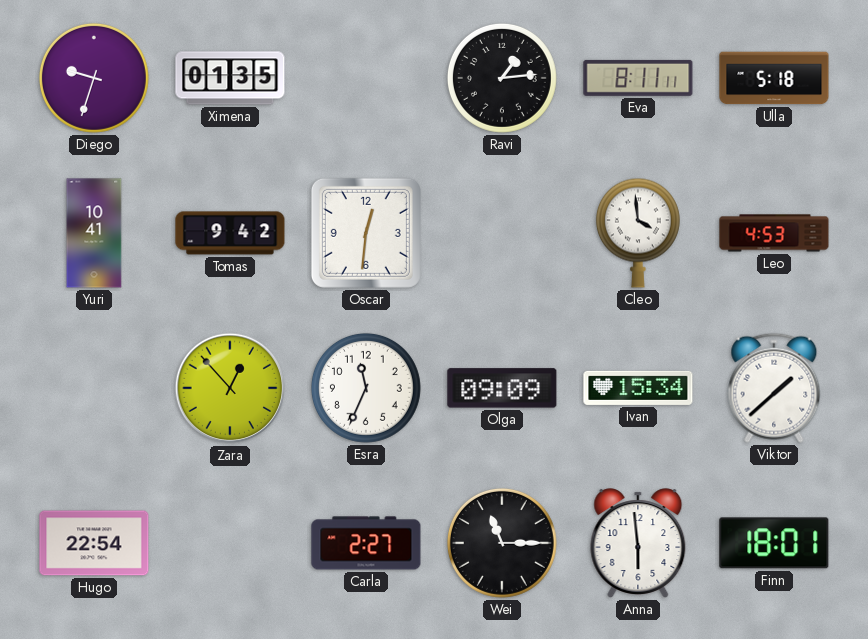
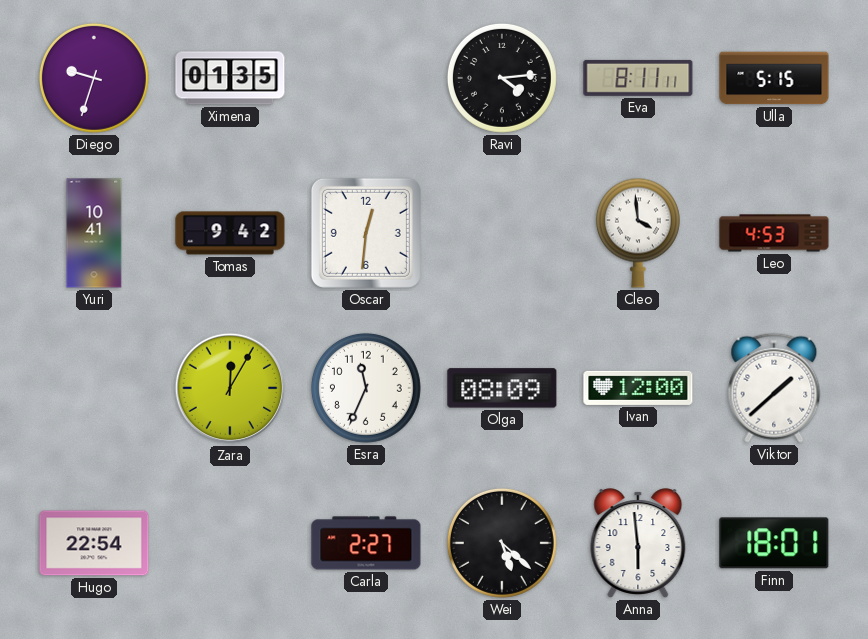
Ravi: 1:14 -> 4:14 (502, 78)
Ulla: 5:18 -> 5:15 (774, 78)
Zara: 12:53 -> 12:05 (230, 388)
Olga: 09:09 -> 08:09 (502, 388)
Ivan: 15:34 -> 12:00 (638, 388)
Wei: 11:15 -> 5:22 (502, 543)
